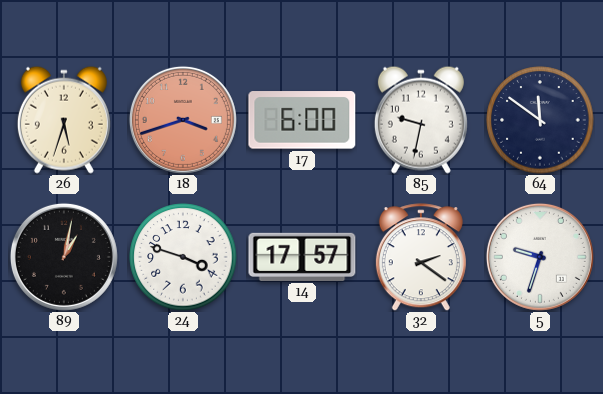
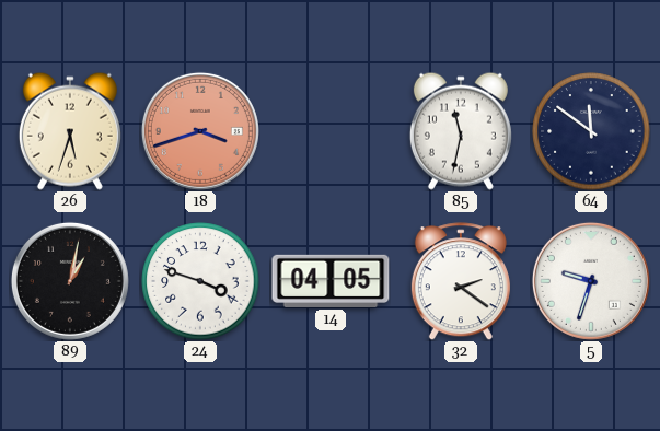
17: 6:00 -> none (302, 120)
85: 9:32 -> 11:32 (461, 131)
14: 17:57 -> 04:05 (331, 281)
